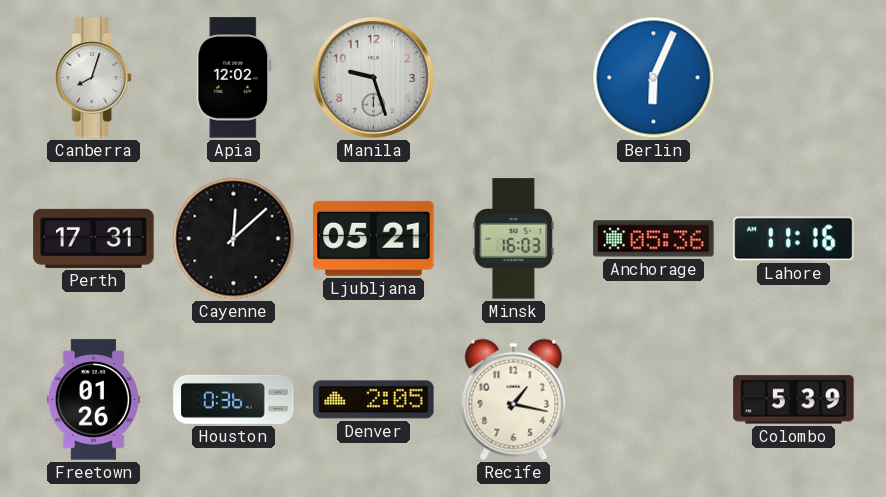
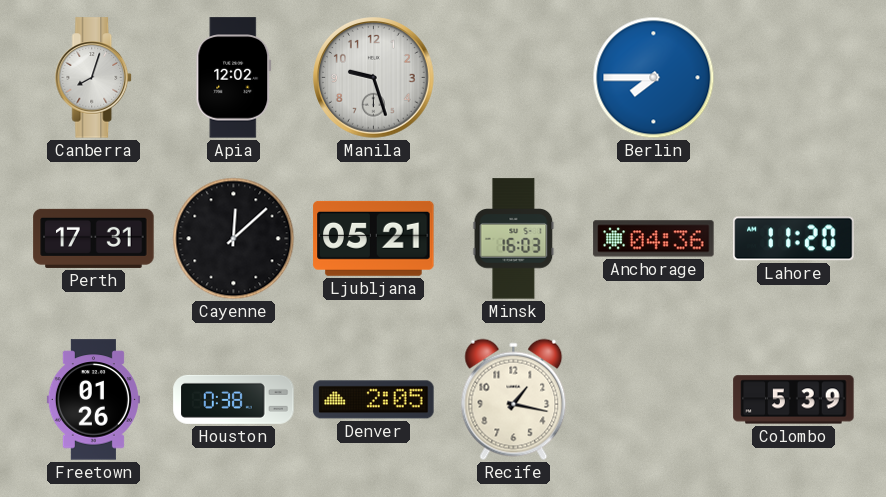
Berlin: 6:04 -> 7:45 (654, 78)
Anchorage: 05:36 -> 04:36 (654, 239)
Lahore: 11:16 -> 11:20 (794, 239)
Houston: 0:36 -> 0:38 (234, 399)
